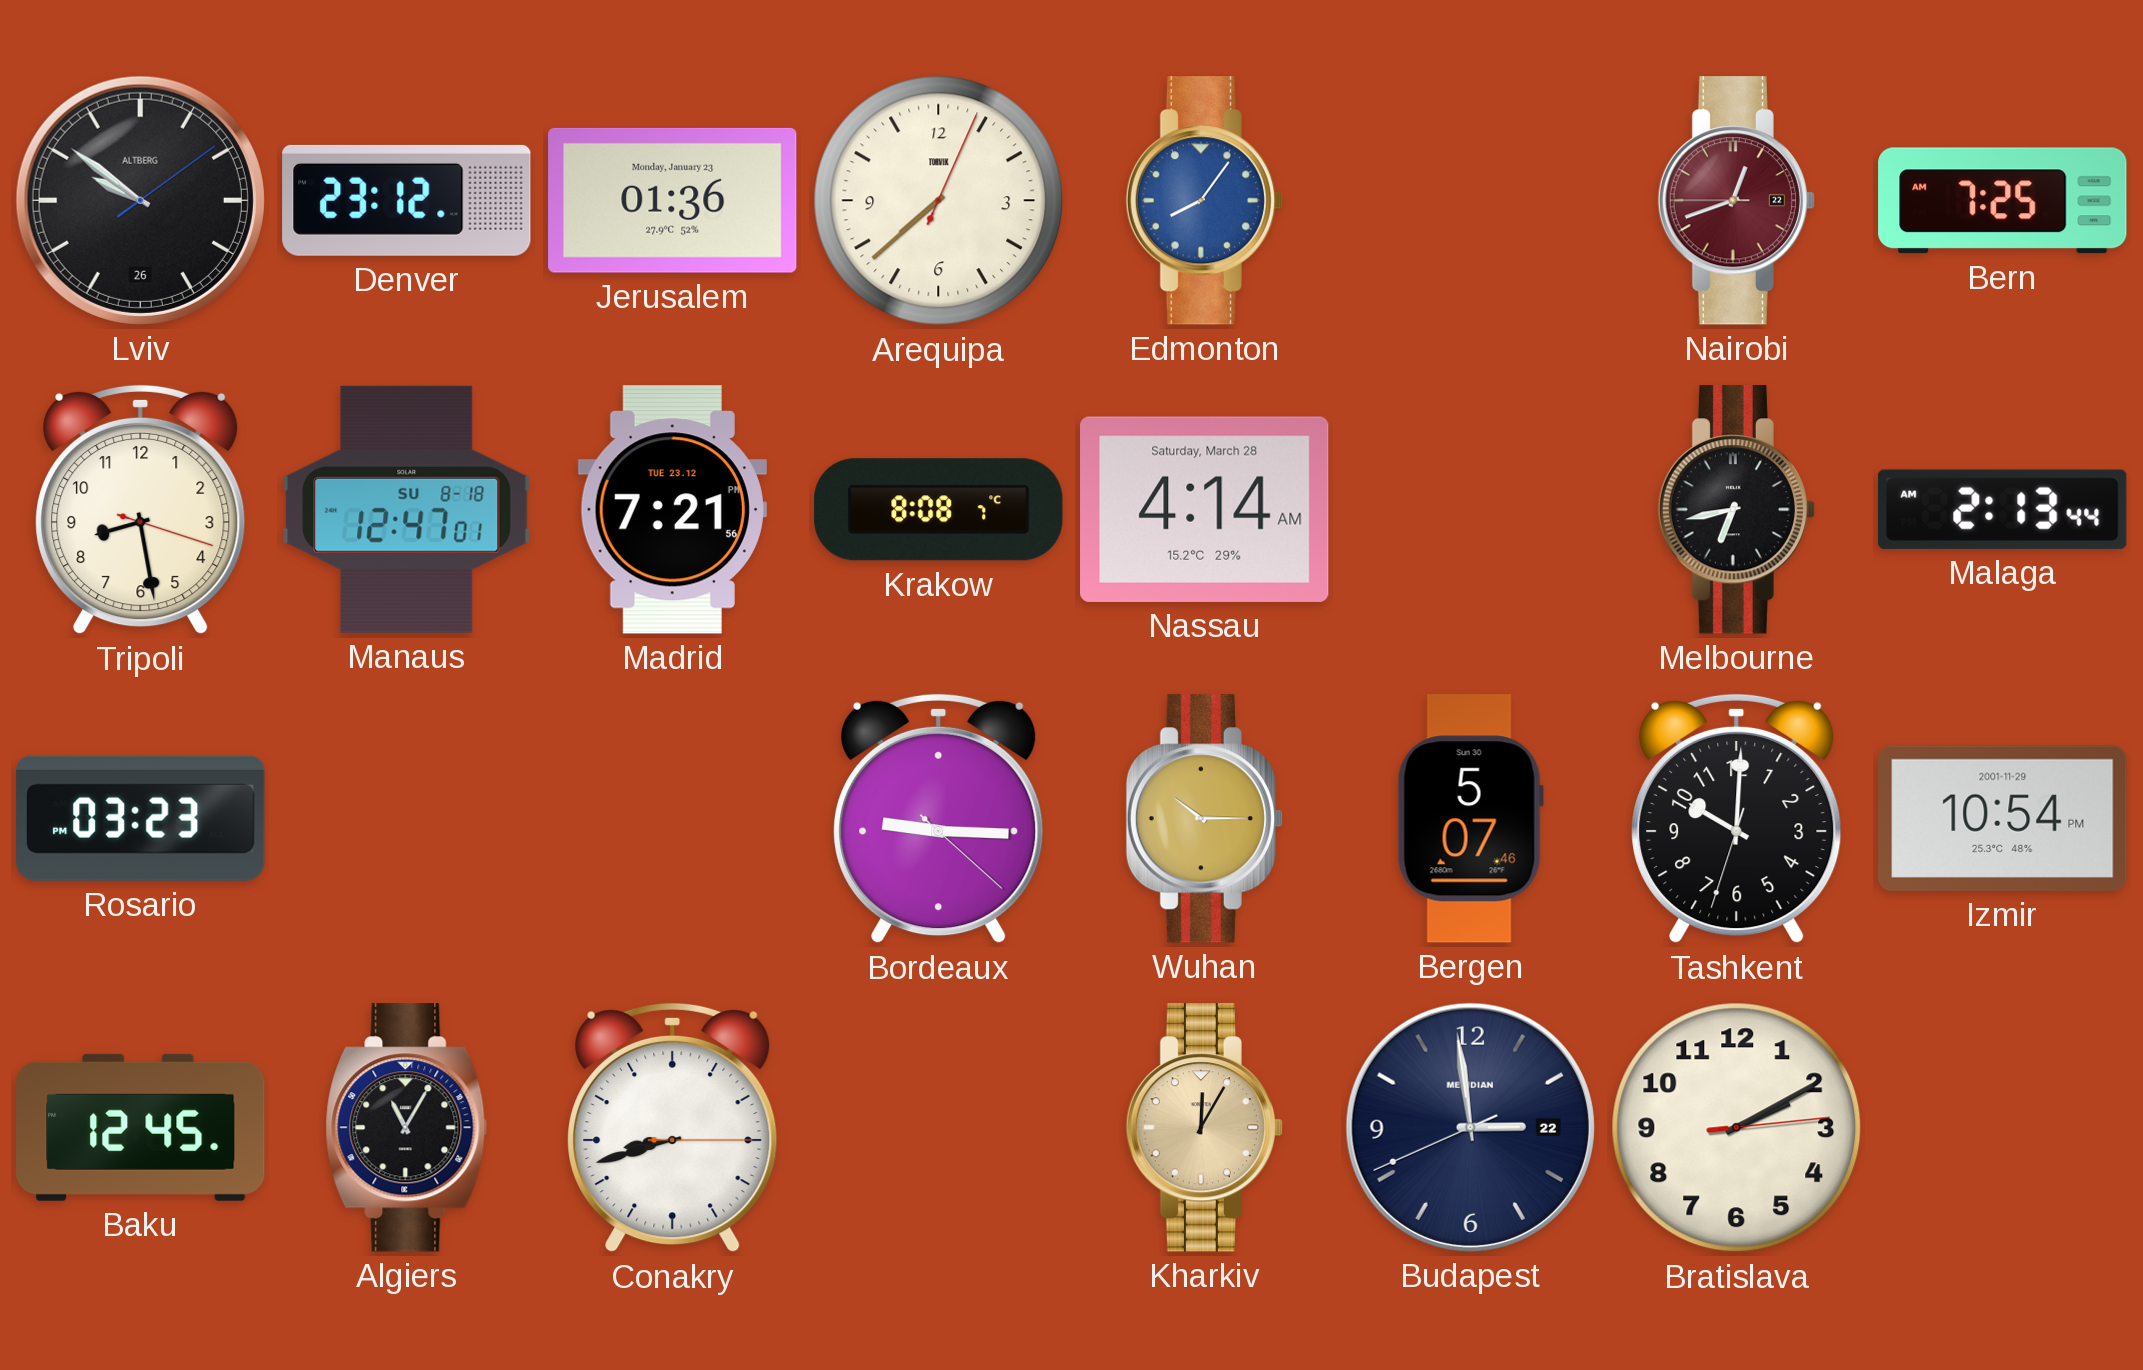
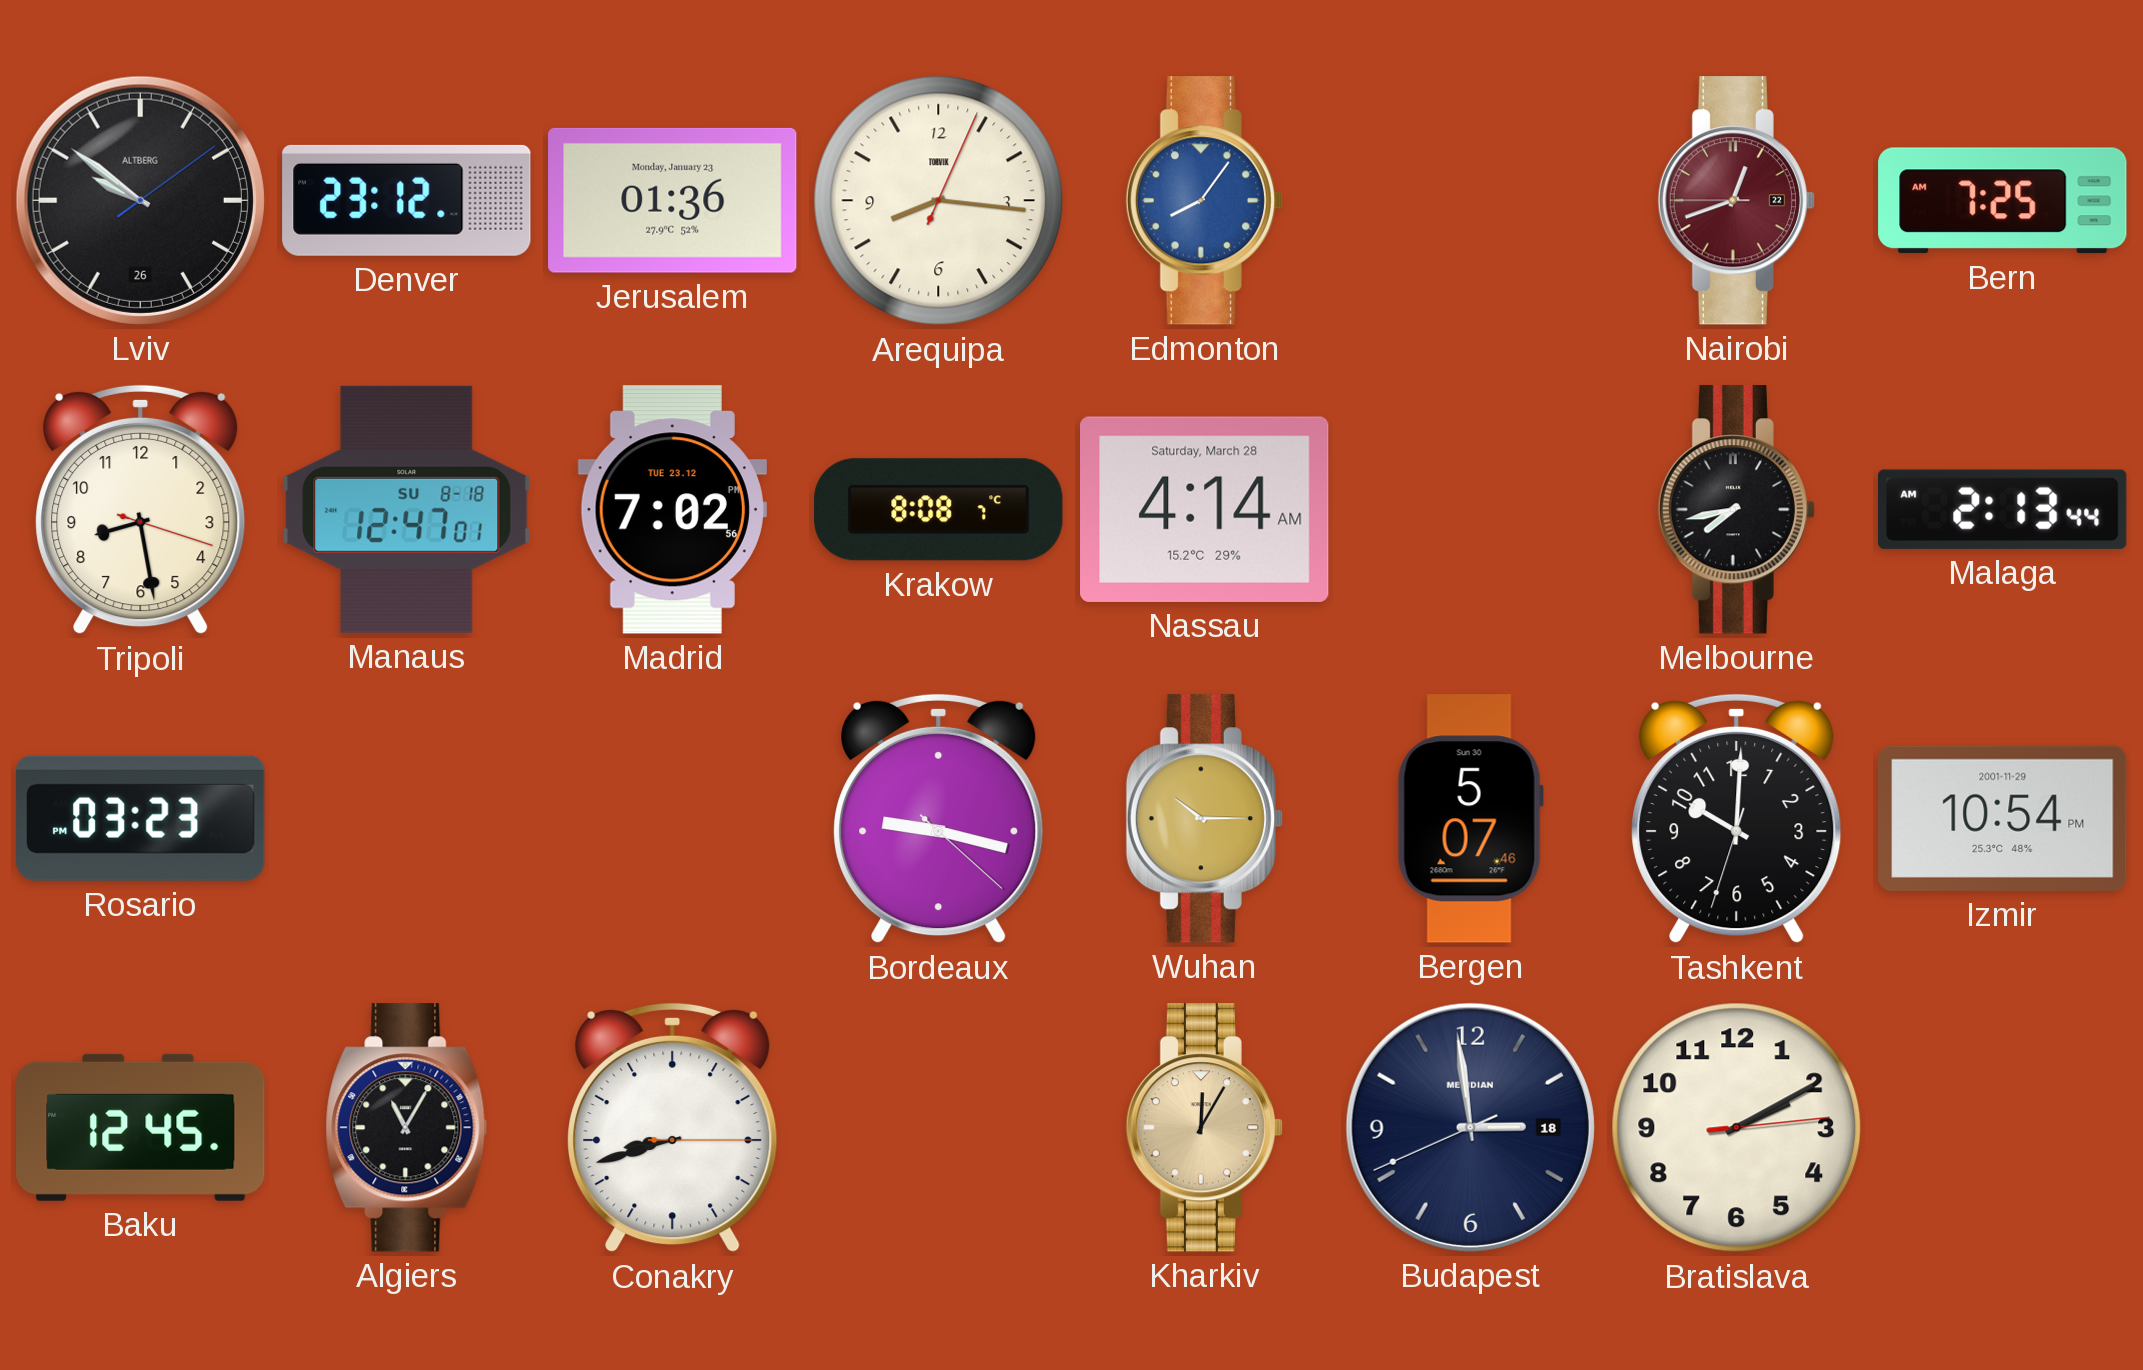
Arequipa: 7:38 -> 8:16 (939, 201)
Madrid: 7:21 -> 7:02 (672, 510)
Melbourne: 6:43 -> 7:43 (1736, 510)
Bordeaux: 9:15 -> 9:17 (939, 819)
Budapest date: 22 -> 18 (1470, 1127)
